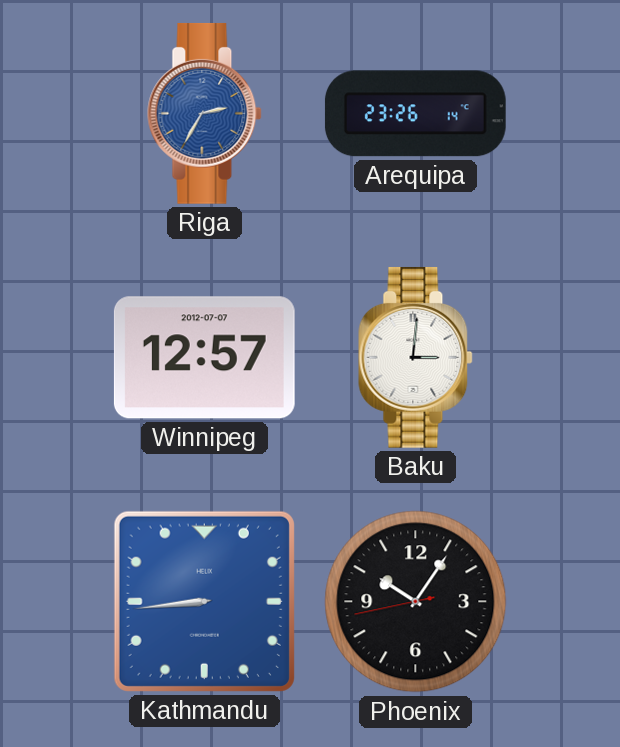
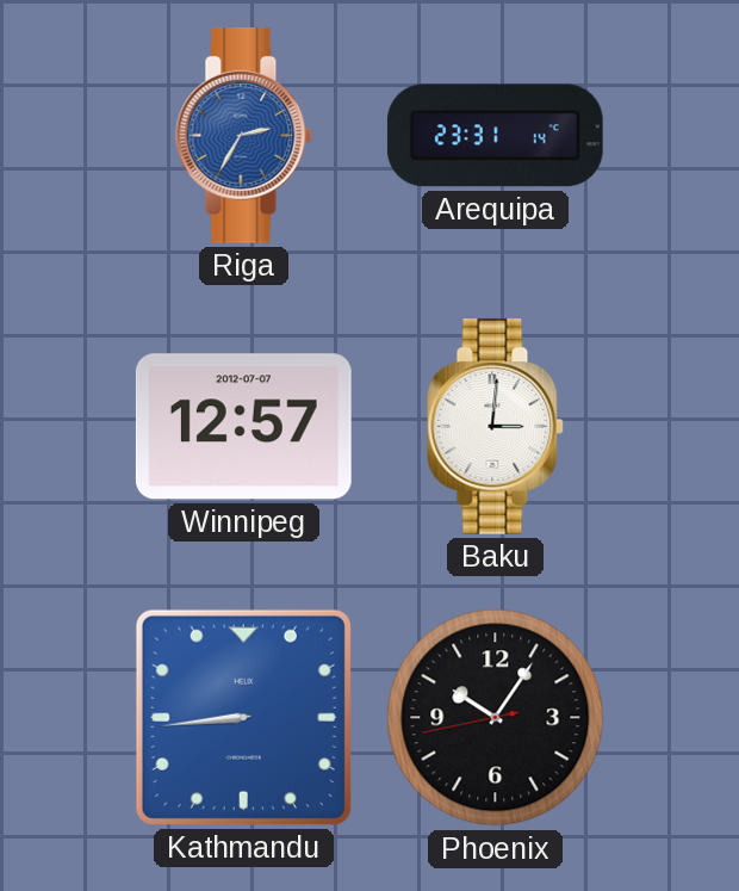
Arequipa: 23:26 -> 23:31 (495, 136)
